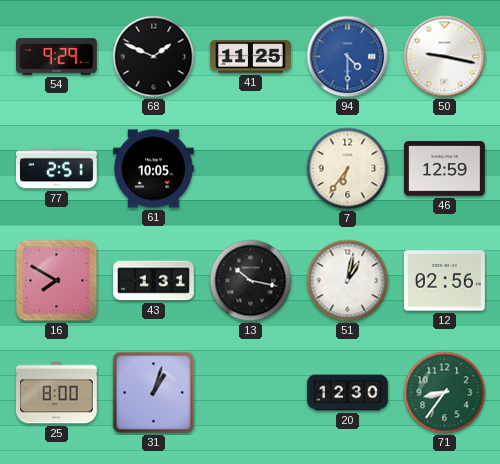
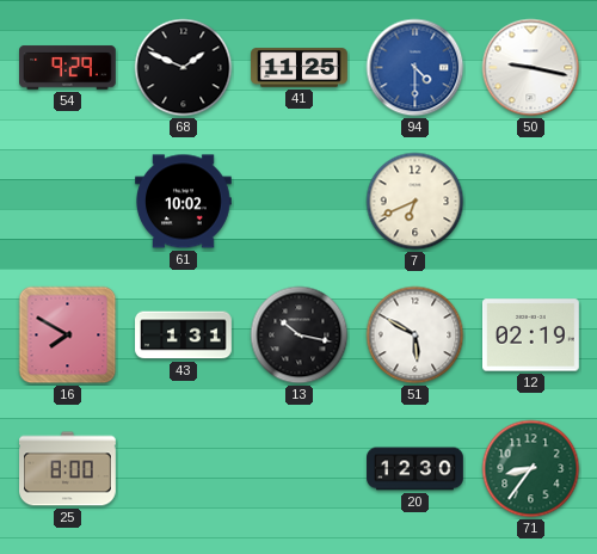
77: 2:51 -> none (57, 169)
61: 10:05 -> 10:02 (184, 202)
7: 6:36 -> 6:41 (416, 202)
46: 12:59 -> none (445, 169)
51: 1:02 -> 5:50 (416, 336)
12: 02:56 -> 02:19 (531, 336)
31: 1:03 -> none (154, 393)
